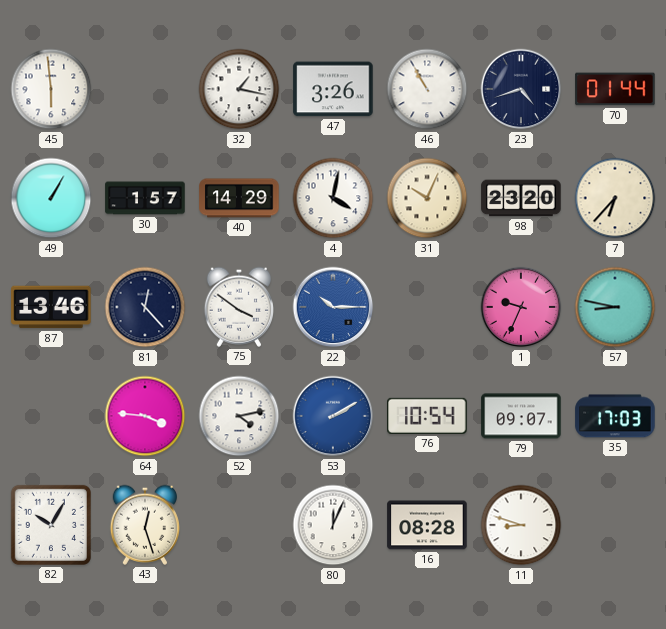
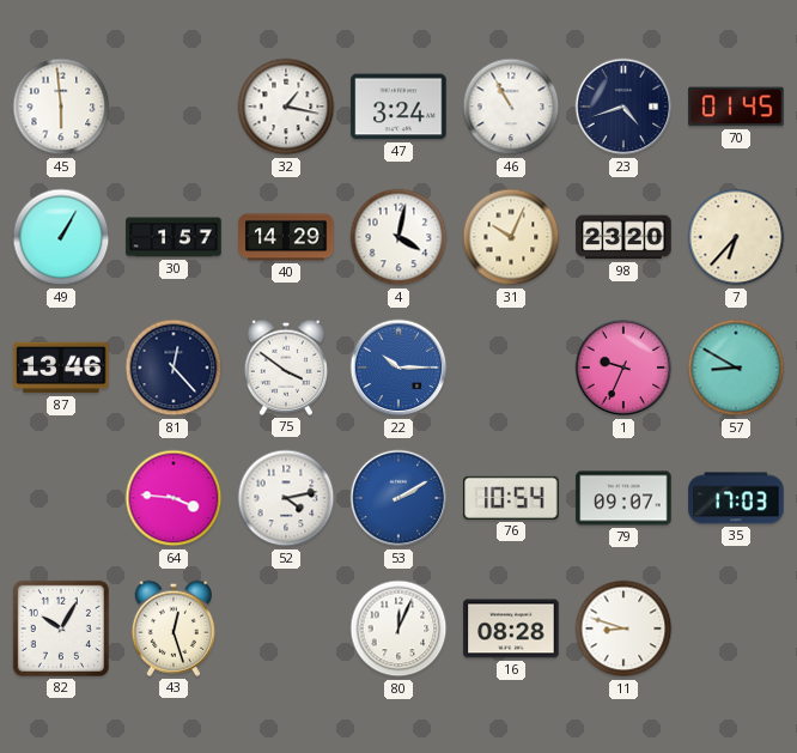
47: 3:26 -> 3:24 (398, 107)
70: 01:44 -> 01:45 (736, 107)
57: 8:47 -> 8:50 (736, 368)
